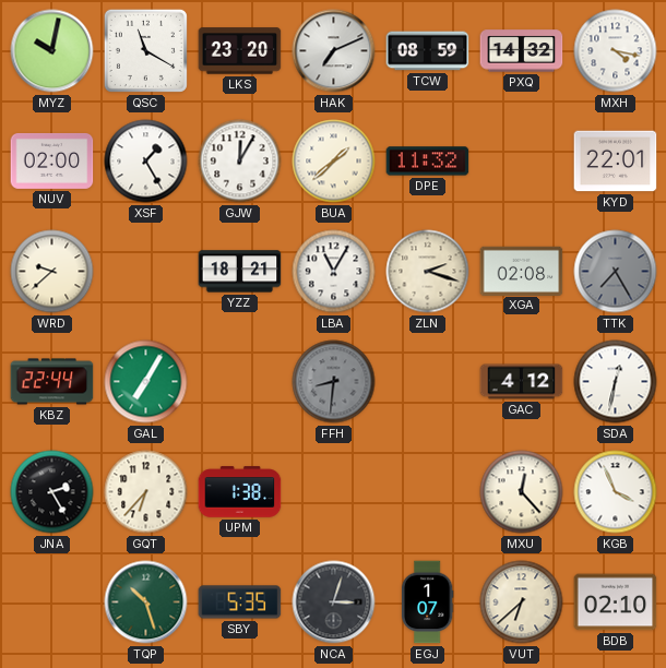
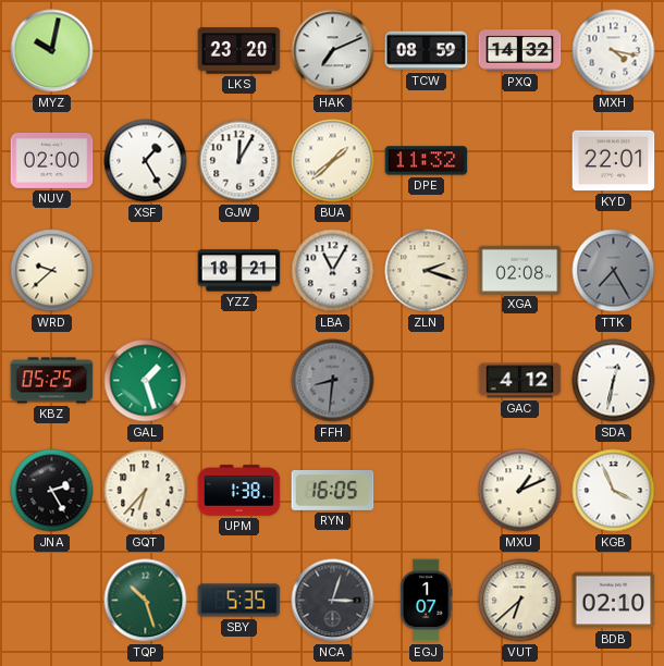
QSC: 11:20 -> none (145, 50)
KBZ: 22:44 -> 05:25 (52, 381)
GAL: 7:05 -> 1:27 (146, 381)
RYN: none -> 16:05 (333, 490)
MXU: 12:23 -> 1:11 (520, 491)
